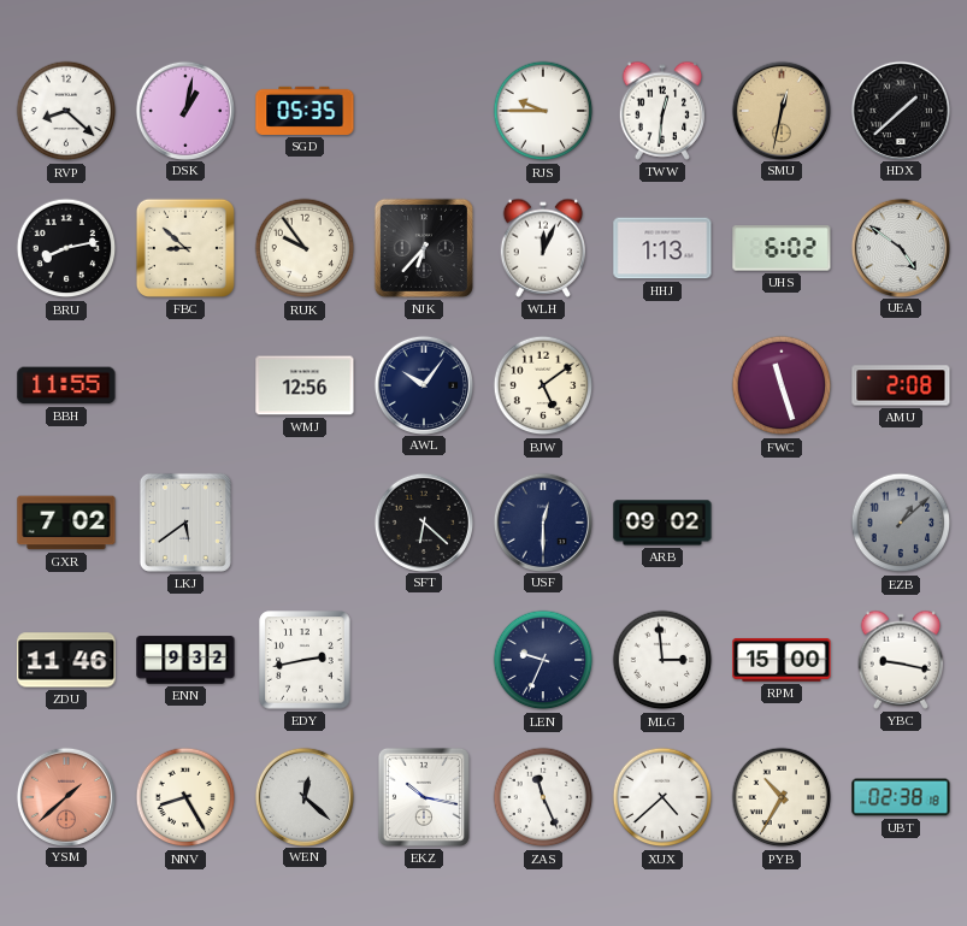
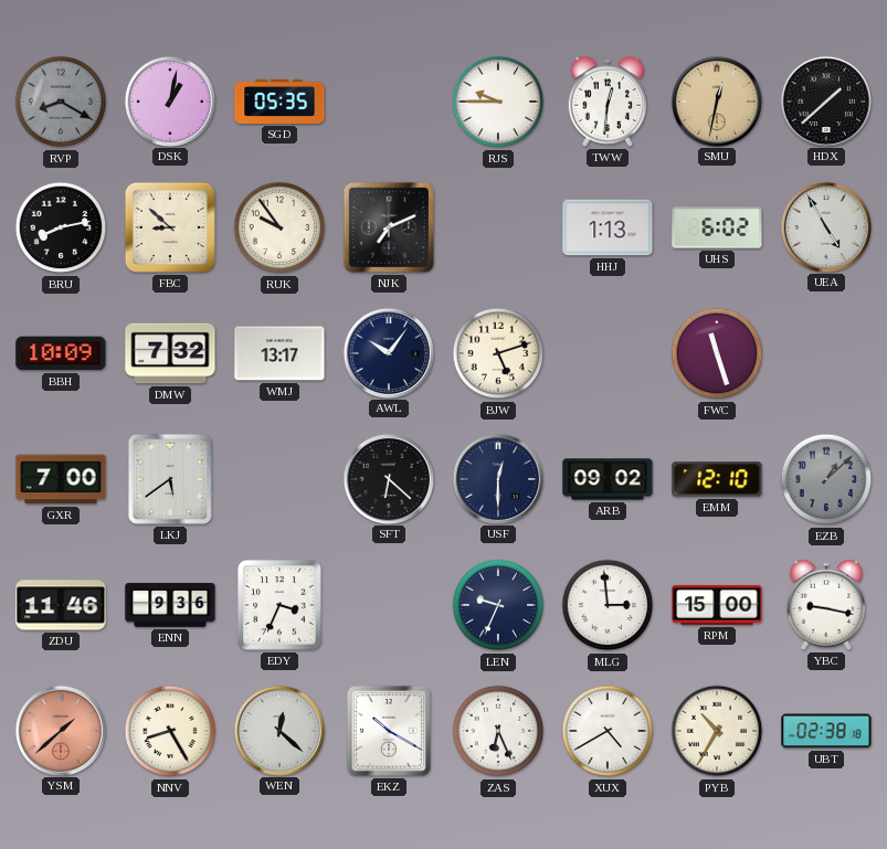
RVP: 8:22 -> 8:20 (61, 102)
RVP dial: white -> grey (61, 102)
NJK: 6:37 -> 7:11 (389, 227)
WLH: 12:04 -> none (543, 248)
UEA: 4:51 -> 4:55 (825, 226)
BBH: 11:55 -> 10:09 (61, 353)
DMW: none -> 7:32 (170, 353)
WMJ: 12:56 -> 13:17 (279, 353)
BJW: 5:09 -> 5:12 (498, 353)
AMU: 2:08 -> none (901, 385)
GXR: 7:02 -> 7:00 (61, 479)
EMM: none -> 12:10 (717, 479)
ENN: 9:32 -> 9:36 (170, 605)
EDY: 2:43 -> 3:34 (279, 605)
EKZ: 10:17 -> 10:20 (389, 731)
ZAS: 11:26 -> 6:26 (498, 731)
XUX: 4:38 -> 4:40 (608, 731)
